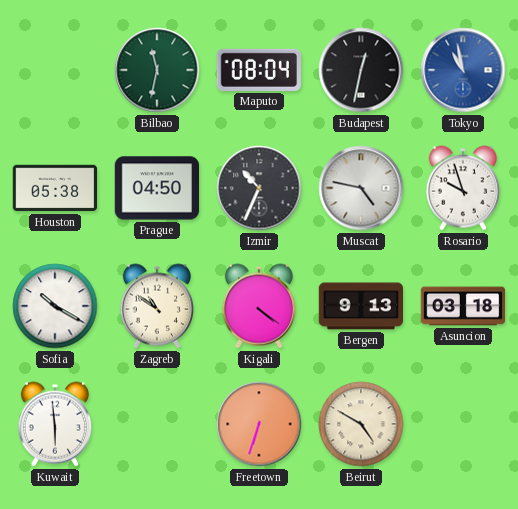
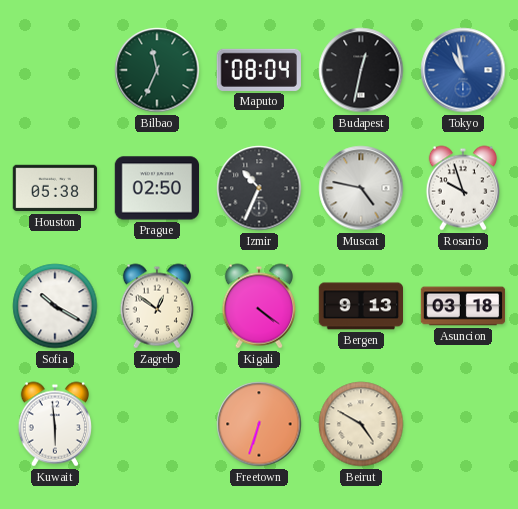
Bilbao: 11:32 -> 11:34 (157, 70)
Prague: 04:50 -> 02:50 (157, 188)
Zagreb: 10:51 -> 12:51 (156, 306)
